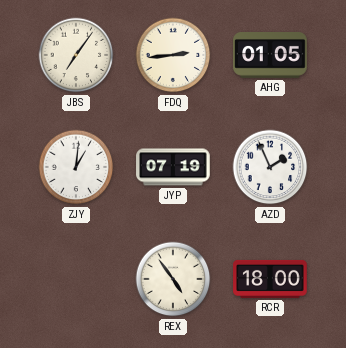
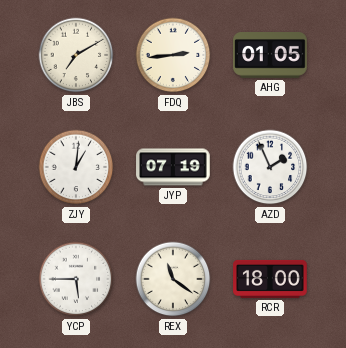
JBS: 7:06 -> 7:10 (76, 55)
YCP: none -> 5:45 (76, 279)
REX: 4:54 -> 11:21 (173, 279)
